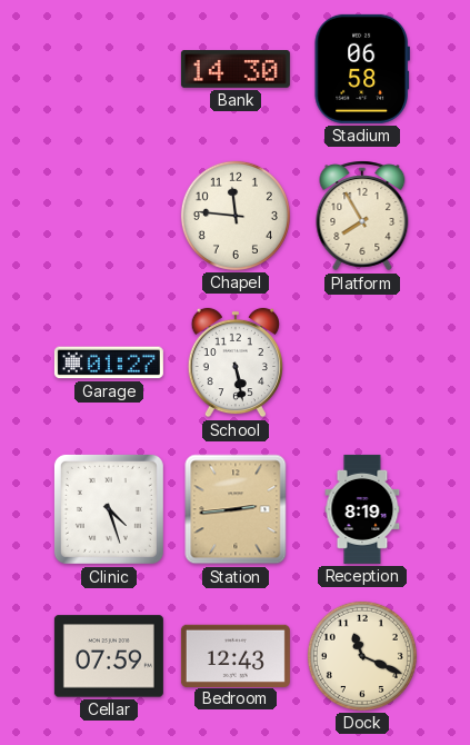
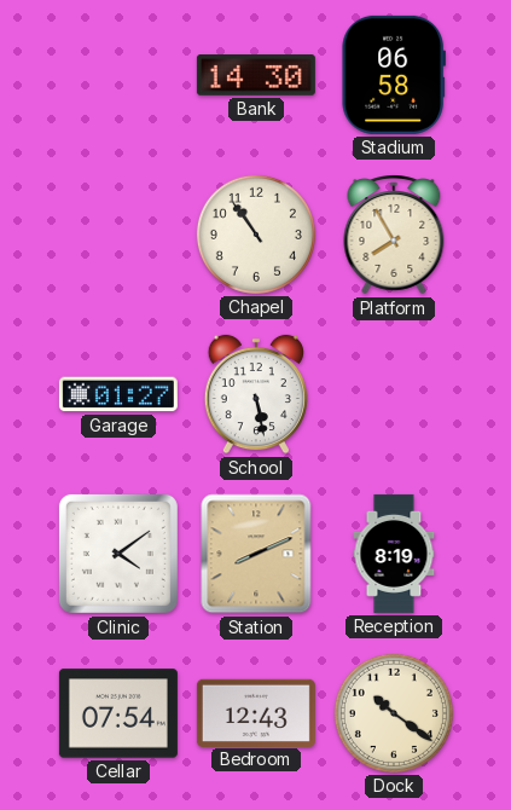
Chapel: 11:46 -> 10:54 (256, 235)
Clinic: 4:27 -> 4:09 (118, 554)
Station: 2:44 -> 8:11 (256, 554)
Cellar: 07:59 -> 07:54 (118, 713)
Dock: 11:19 -> 10:21 (394, 713)
